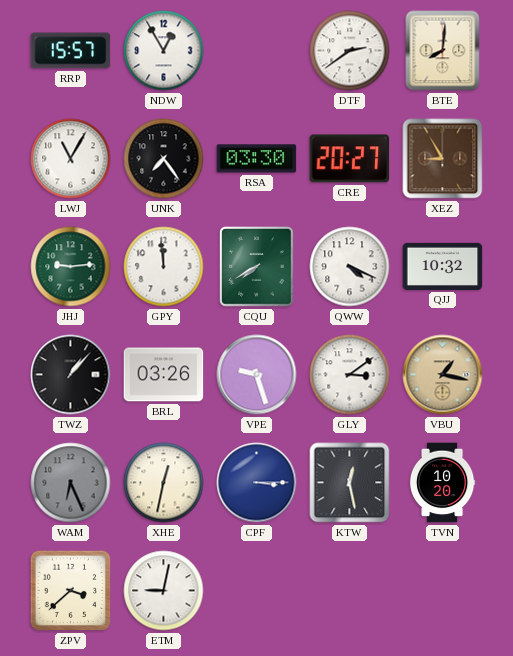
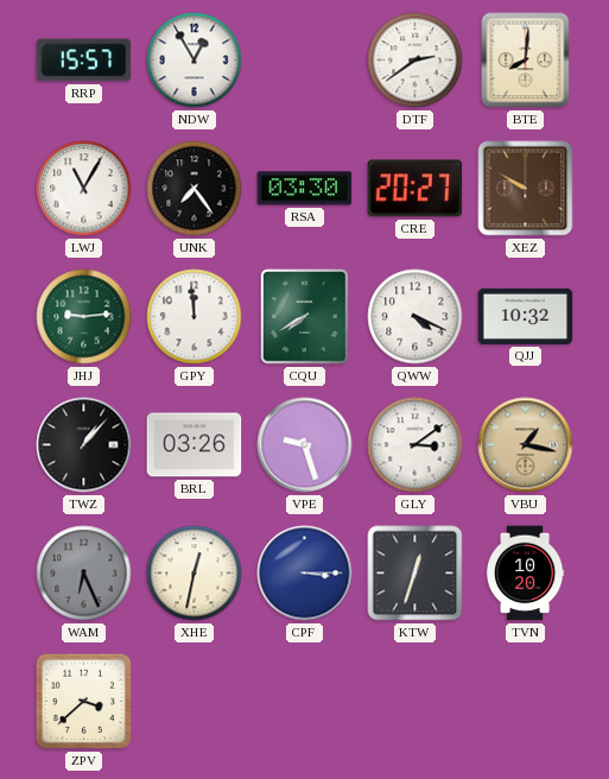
XEZ: 8:55 -> 9:50 (526, 189)
KTW: 12:28 -> 12:33 (415, 574)
ETM: 9:02 -> none (164, 591)
